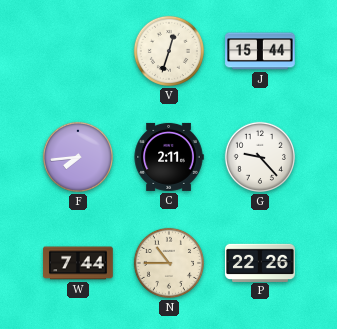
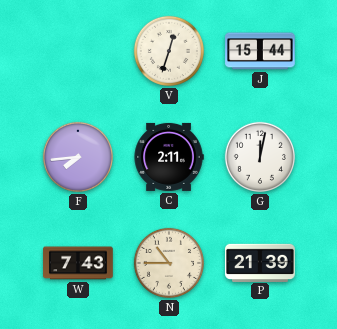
G: 9:23 -> 12:02 (260, 157)
W: 7:44 -> 7:43 (78, 263)
P: 22:26 -> 21:39 (260, 262)
